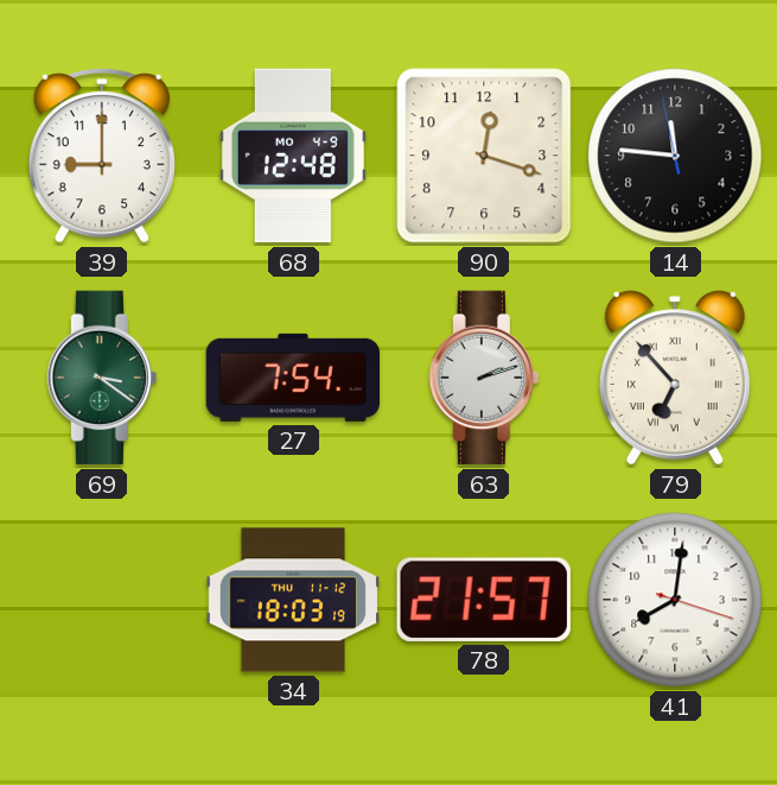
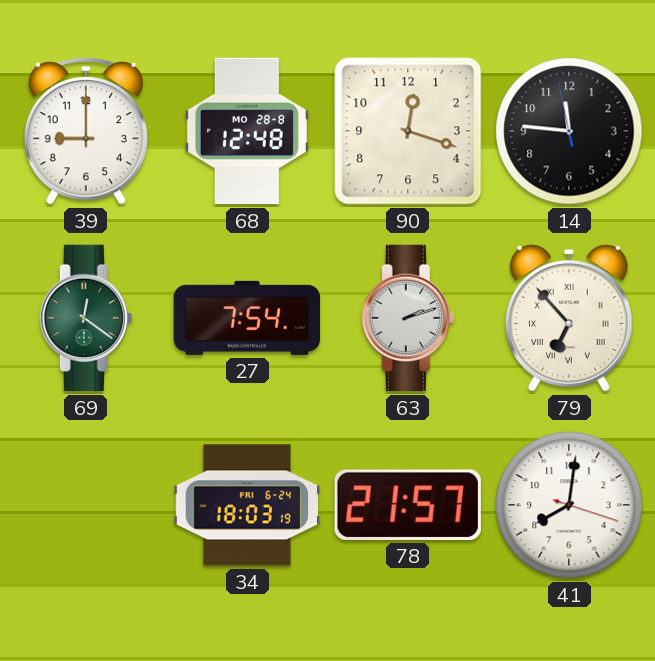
68 date: MO 4-9 -> MO 28-8 (247, 131)
69: 3:21 -> 12:21 (86, 318)
34 date: THU 11-12 -> FRI 6-24 (247, 505)
